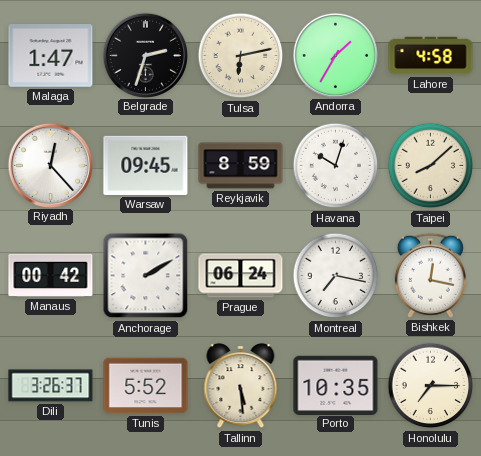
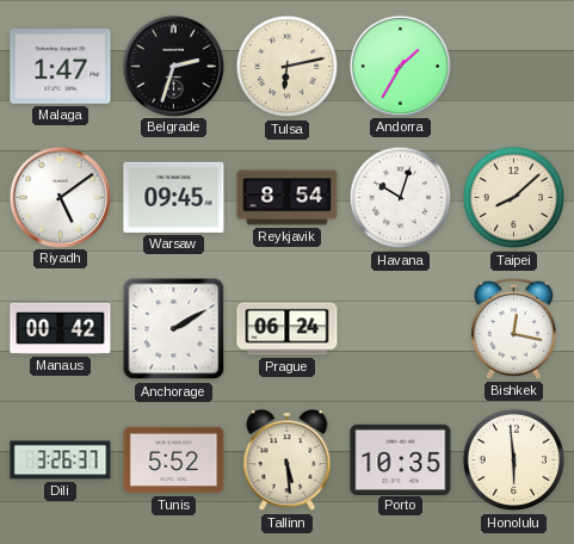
Lahore: 4:58 -> none (431, 56)
Riyadh: 12:23 -> 5:09 (60, 197)
Reykjavik: 8:59 -> 8:54 (288, 198)
Montreal: 7:17 -> none (336, 276)
Honolulu: 7:15 -> 5:59 (514, 460)
